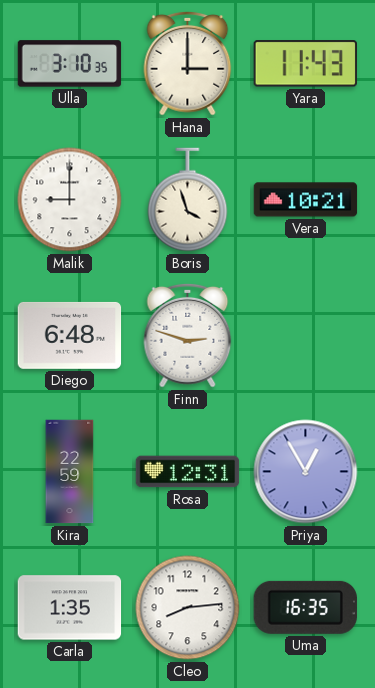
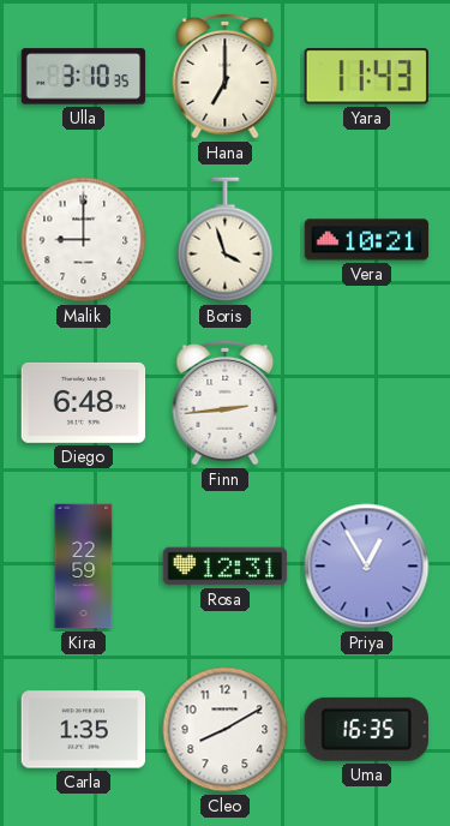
Hana: 3:00 -> 7:00 (226, 76)
Finn: 2:48 -> 2:44 (226, 402)
Cleo: 8:14 -> 8:10 (226, 730)
